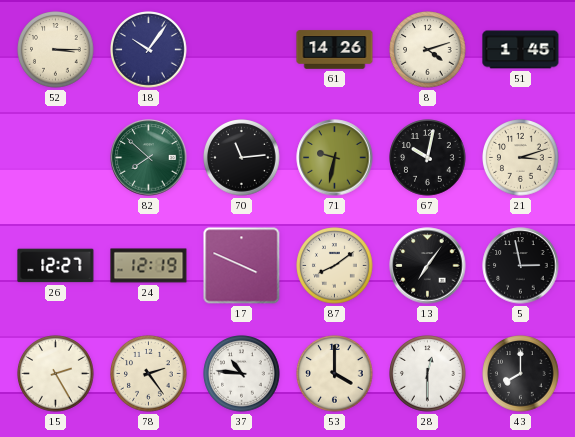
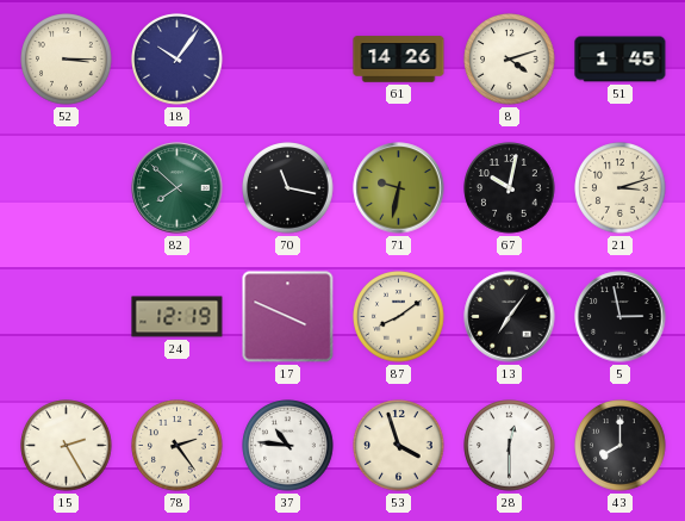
70: 11:14 -> 11:17 (288, 188)
26: 12:27 -> none (56, 266)
53: 4:00 -> 3:57 (399, 446)
